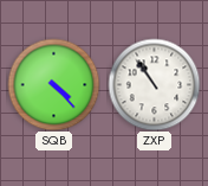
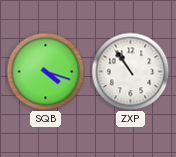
SQB: 4:23 -> 4:18 (45, 71)
